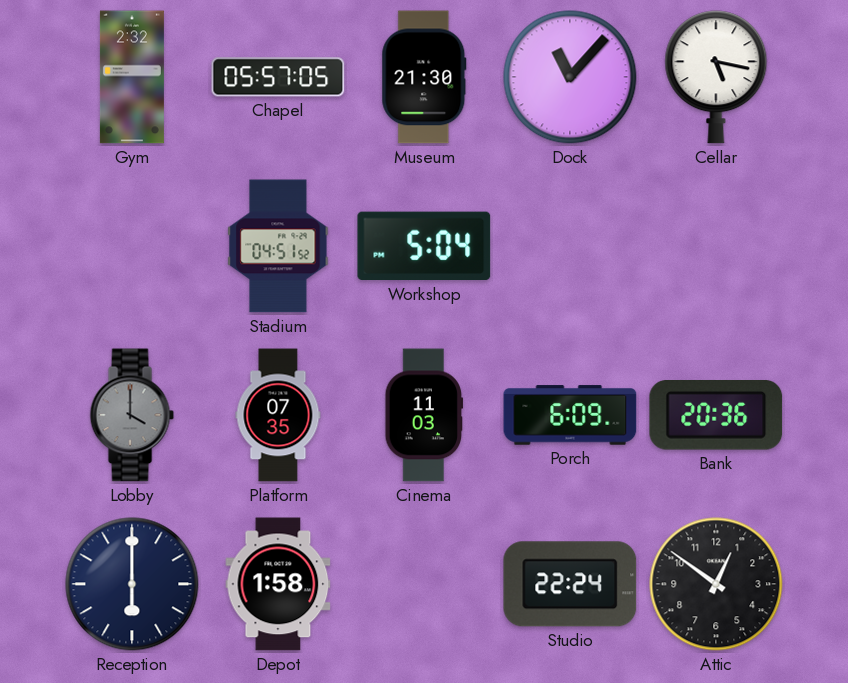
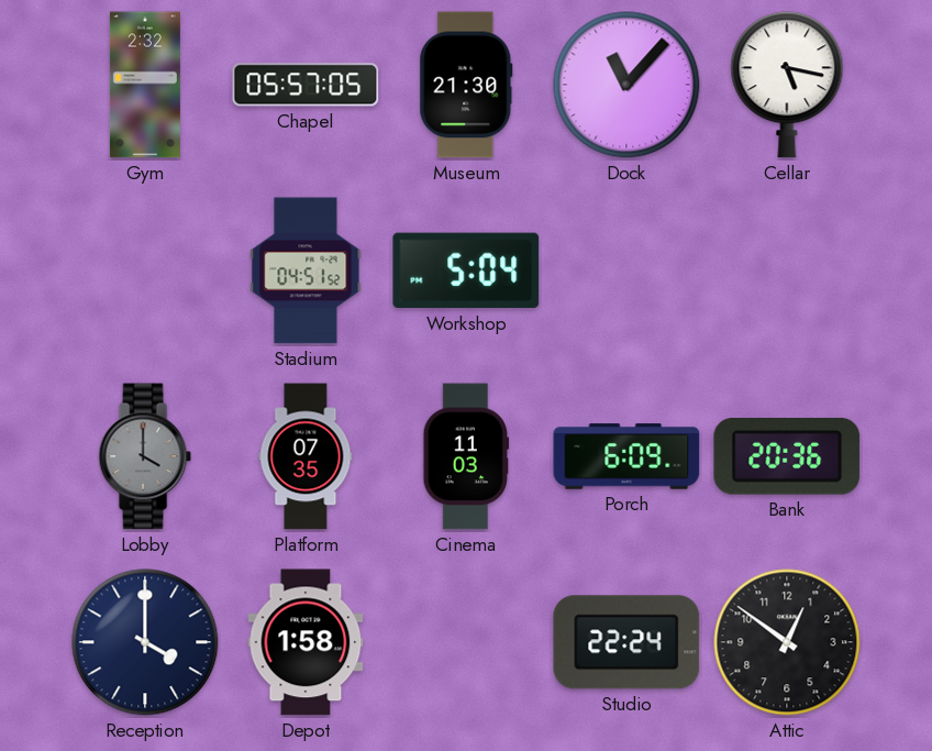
Reception: 6:00 -> 4:00 (145, 642)
